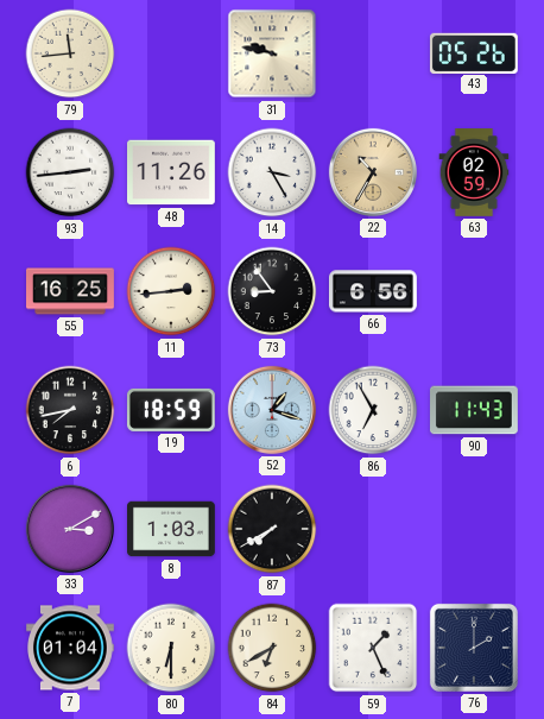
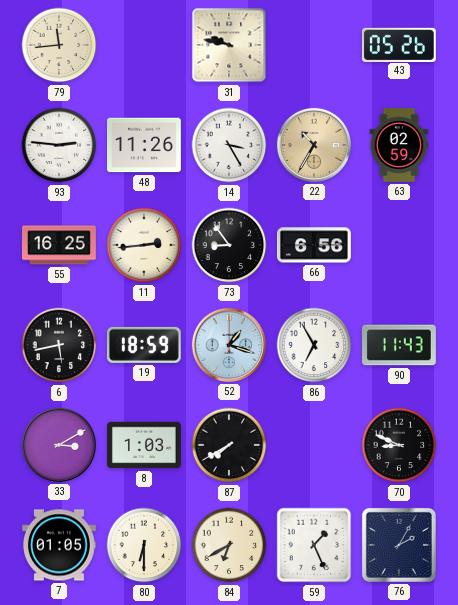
93: 2:44 -> 2:46 (59, 145)
6: 7:43 -> 5:43 (59, 345)
70: none -> 8:49 (399, 445)
7: 01:04 -> 01:05 (60, 545)
76: 2:00 -> 2:05 (399, 545)
